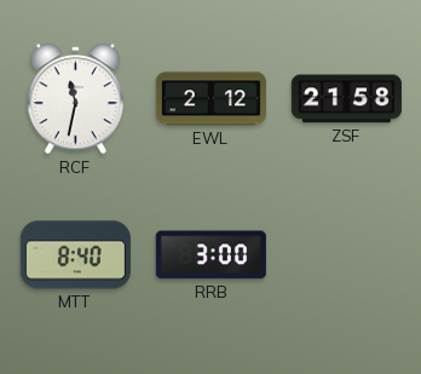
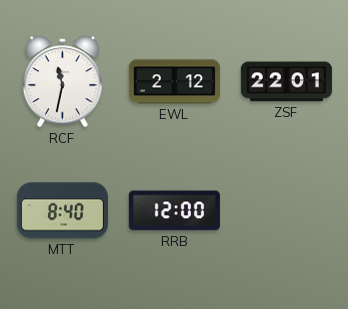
ZSF: 21:58 -> 22:01 (286, 82)
RRB: 3:00 -> 12:00 (174, 211)
